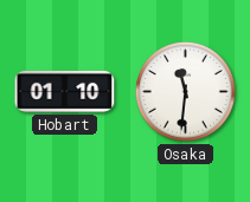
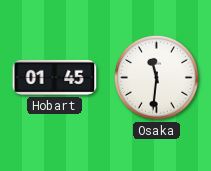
Hobart: 01:10 -> 01:45 (55, 77)
